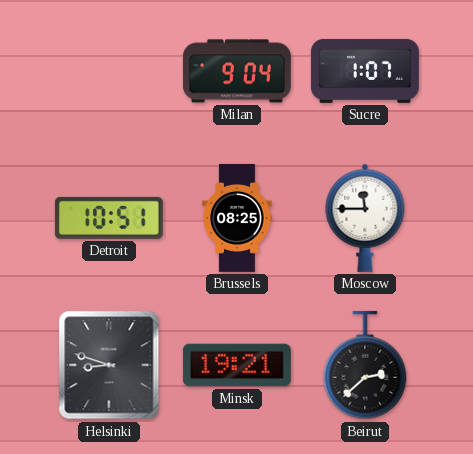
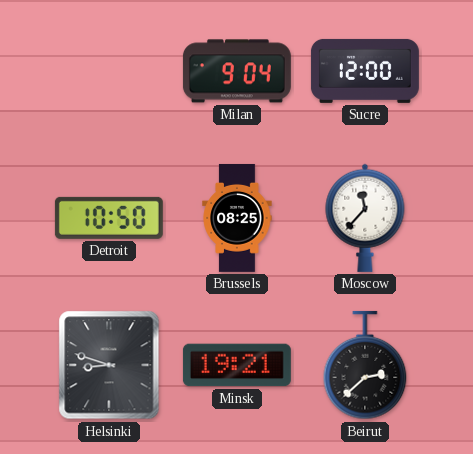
Sucre: 1:07 -> 12:00 (365, 71)
Detroit: 10:51 -> 10:50 (109, 218)
Moscow: 11:45 -> 11:37 (365, 218)
